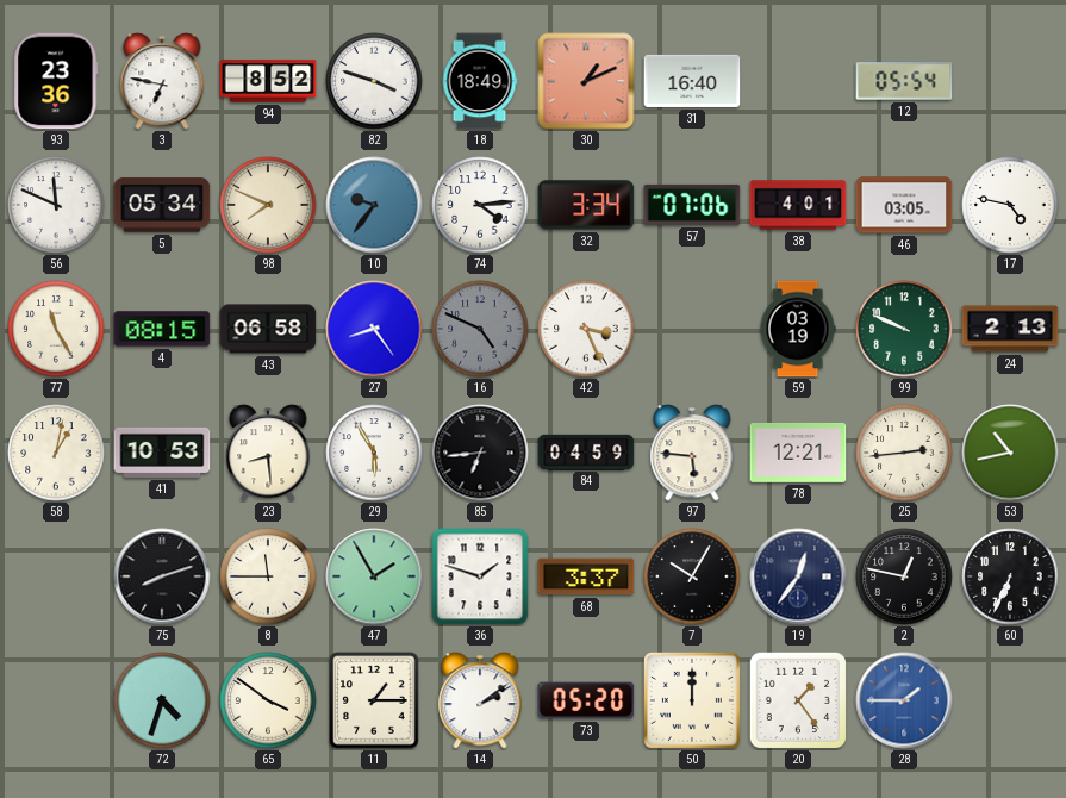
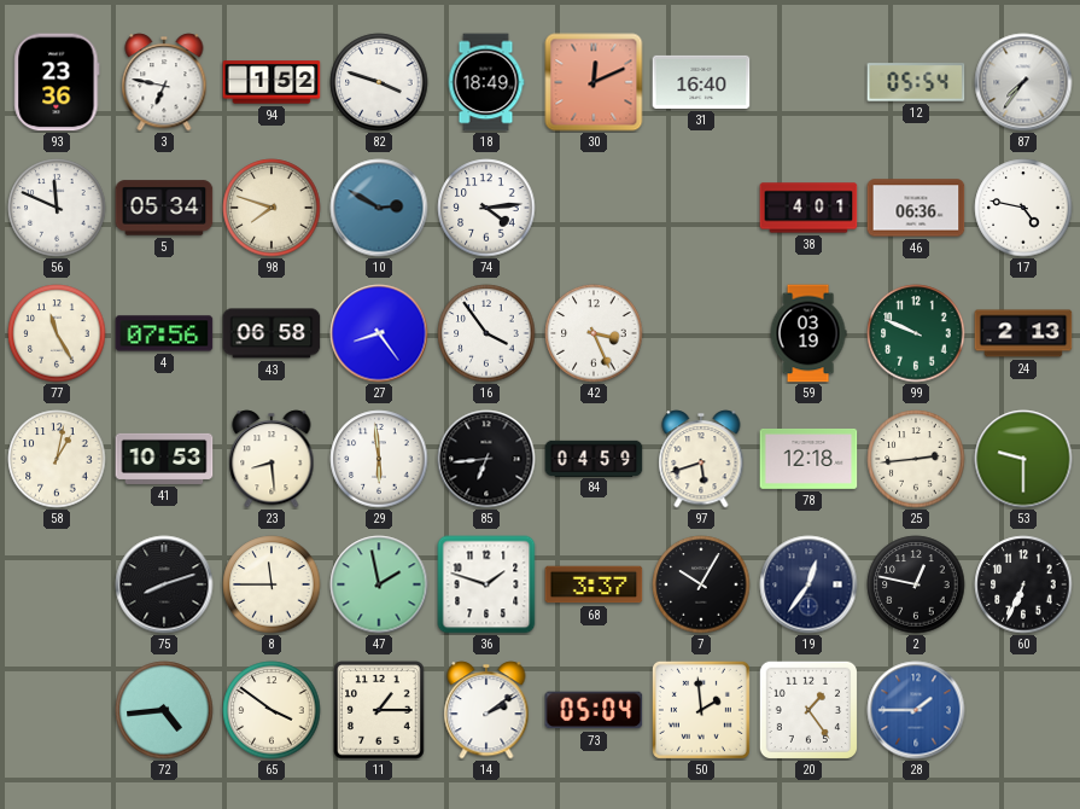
94: 8:52 -> 1:52 (272, 82)
30: 1:11 -> 12:11 (594, 82)
87: none -> 7:36 (1023, 82)
98: 7:49 -> 7:48 (272, 208)
10: 9:36 -> 2:50 (379, 208)
32: 3:34 -> none (586, 205)
57: 07:06 -> none (692, 205)
46: 03:05 -> 06:36 (916, 208)
4: 08:15 -> 07:56 (164, 333)
16: 4:49 -> 3:54 (486, 333)
16 dial: grey -> white (486, 333)
29: 5:55 -> 5:59 (379, 459)
97: 5:46 -> 5:42 (701, 459)
78: 12:21 -> 12:18 (808, 459)
53: 10:43 -> 9:30 (1023, 459)
47: 1:55 -> 1:58 (379, 584)
72: 4:33 -> 4:44 (164, 710)
73: 05:20 -> 05:04 (594, 710)
50: 12:00 -> 1:59 (701, 710)
